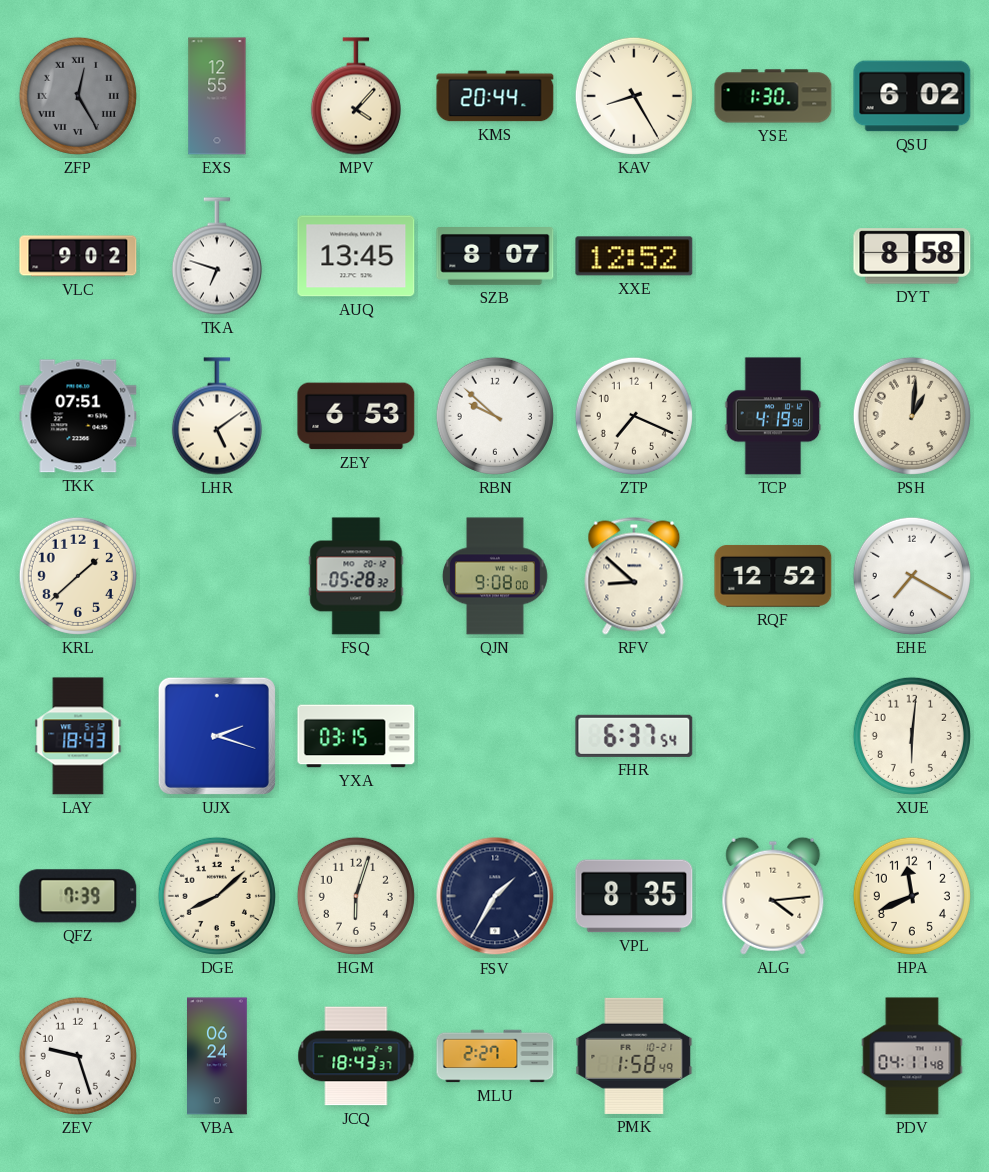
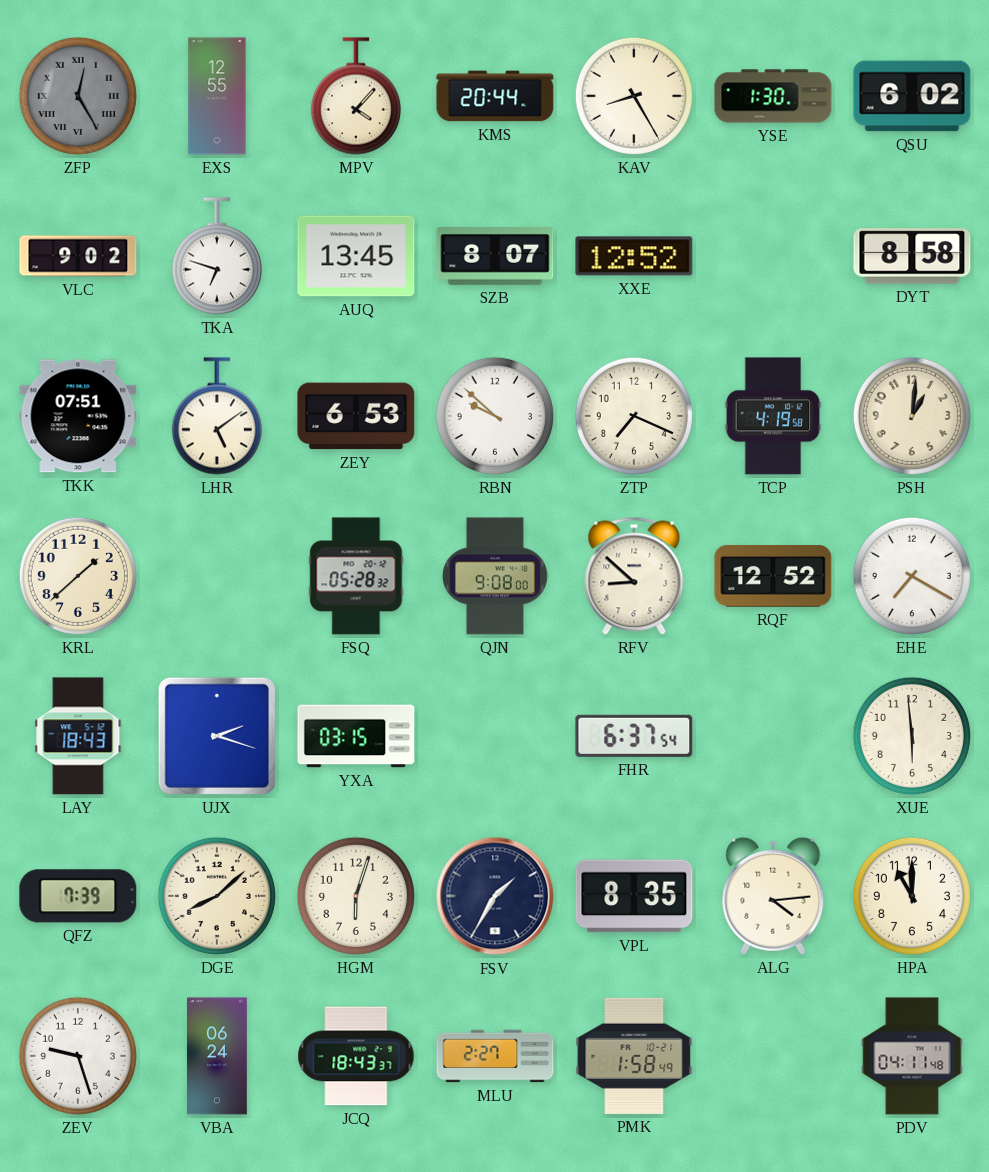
XUE: 6:01 -> 5:59 (912, 736)
HPA: 11:41 -> 11:00 (912, 896)
